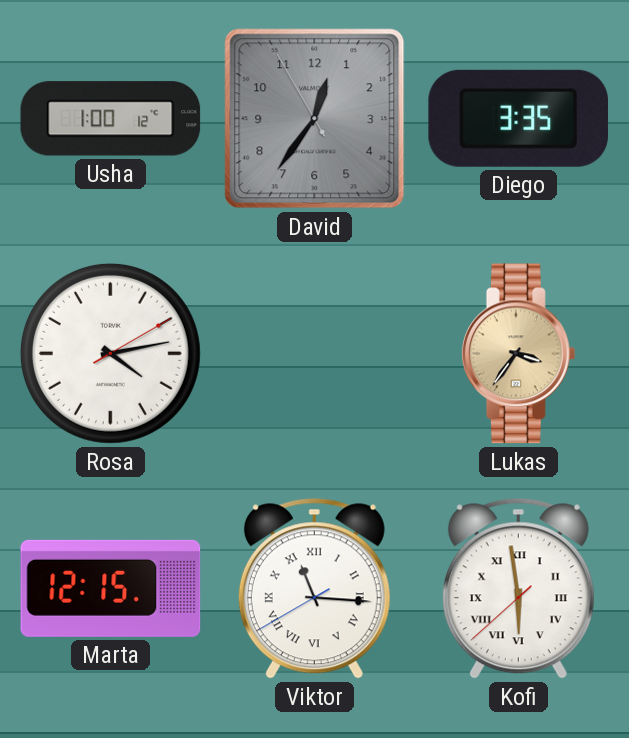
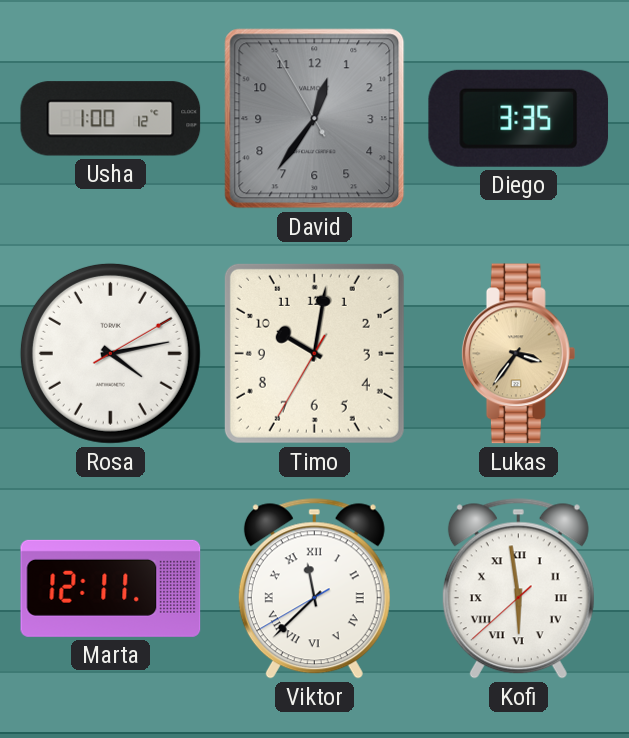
Timo: none -> 10:01 (314, 353)
Marta: 12:15 -> 12:11 (111, 588)
Viktor: 11:15 -> 11:37 (314, 589)
